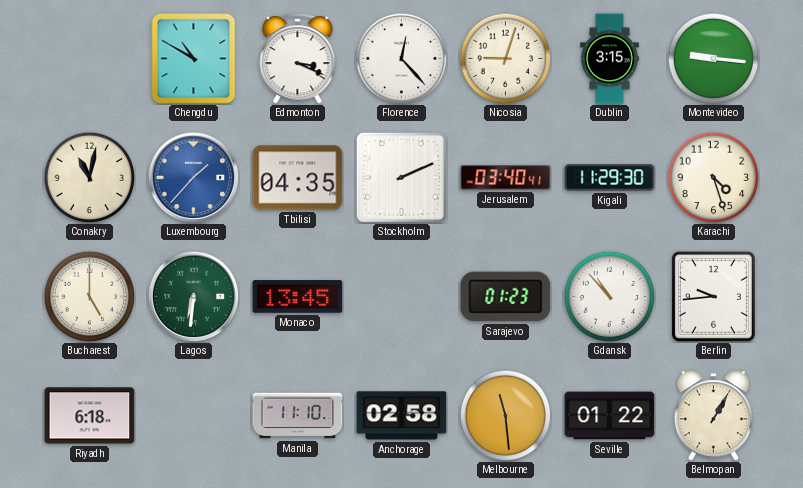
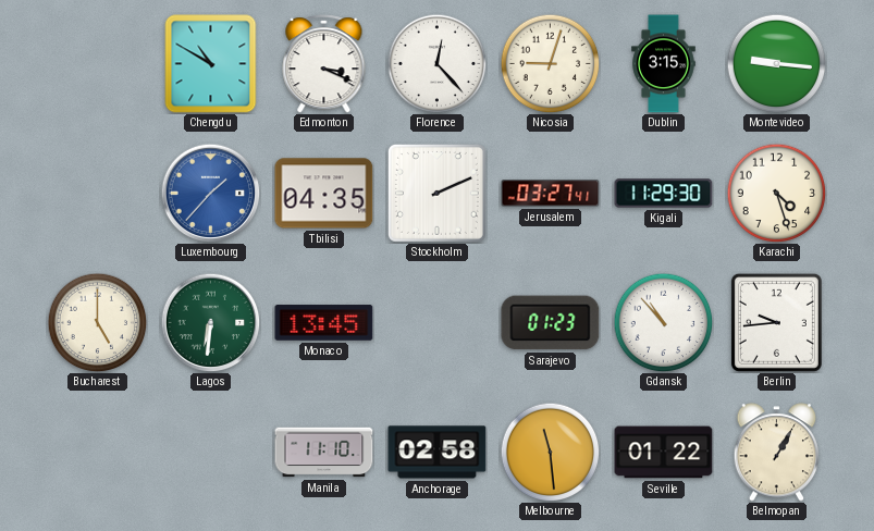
Conakry: 11:02 -> none (89, 177)
Jerusalem: 03:40 -> 03:27 (551, 194)
Riyadh: 6:18 -> none (90, 416)
